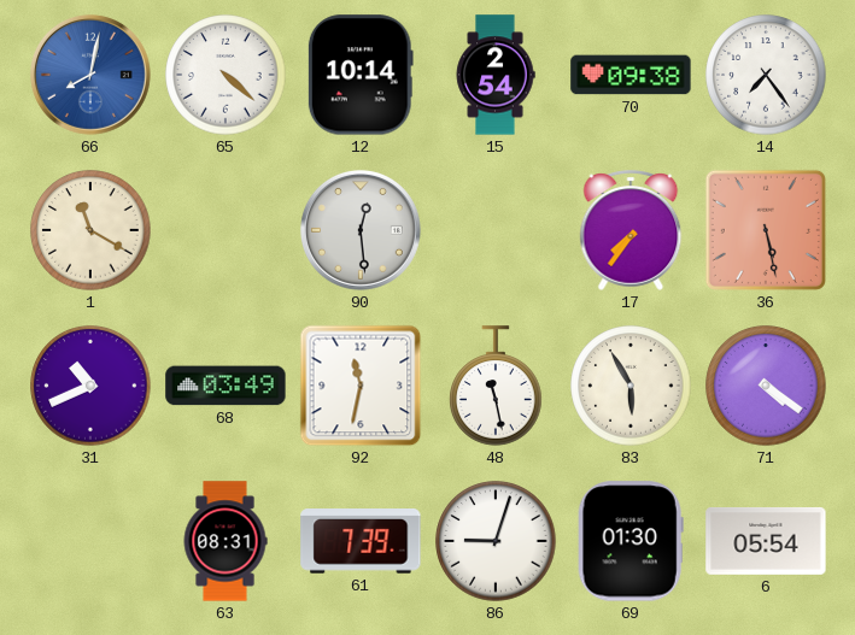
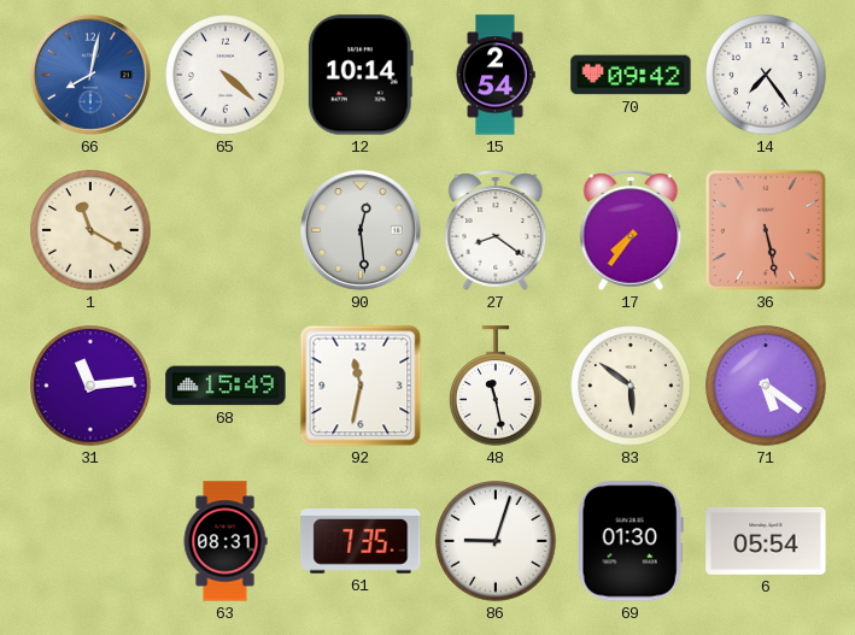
70: 09:38 -> 09:42 (631, 75)
27: none -> 8:21 (496, 230)
31: 10:41 -> 11:14 (90, 386)
68: 03:49 -> 15:49 (226, 386)
83: 5:55 -> 5:51 (631, 386)
71: 4:21 -> 5:21 (766, 386)
61: 7:39 -> 7:35 (361, 542)
